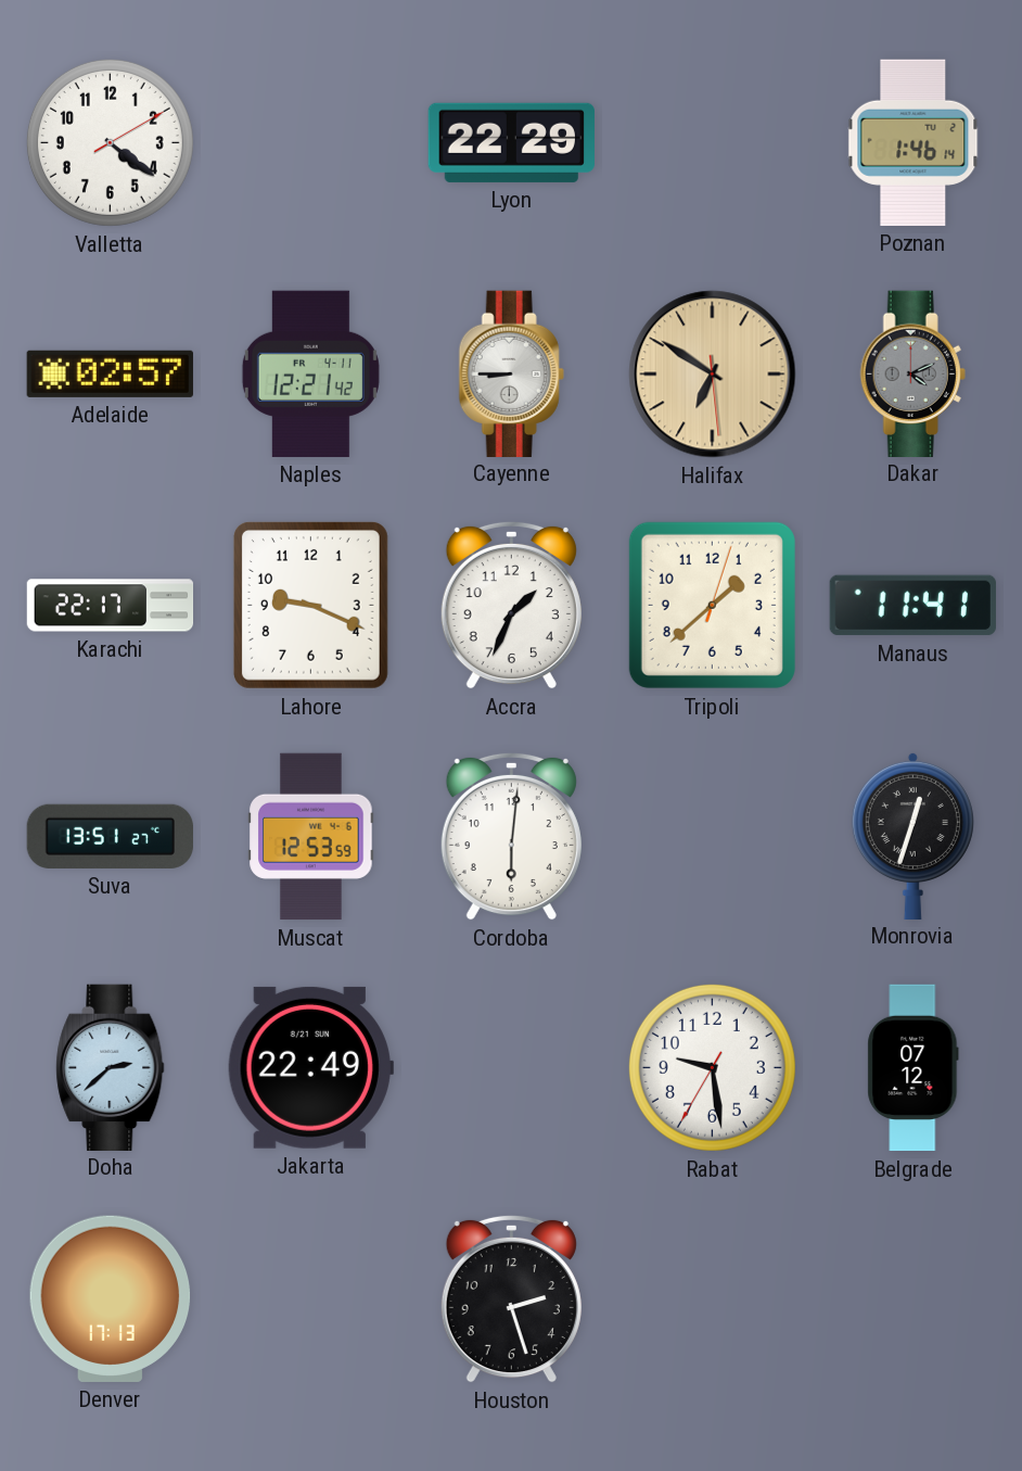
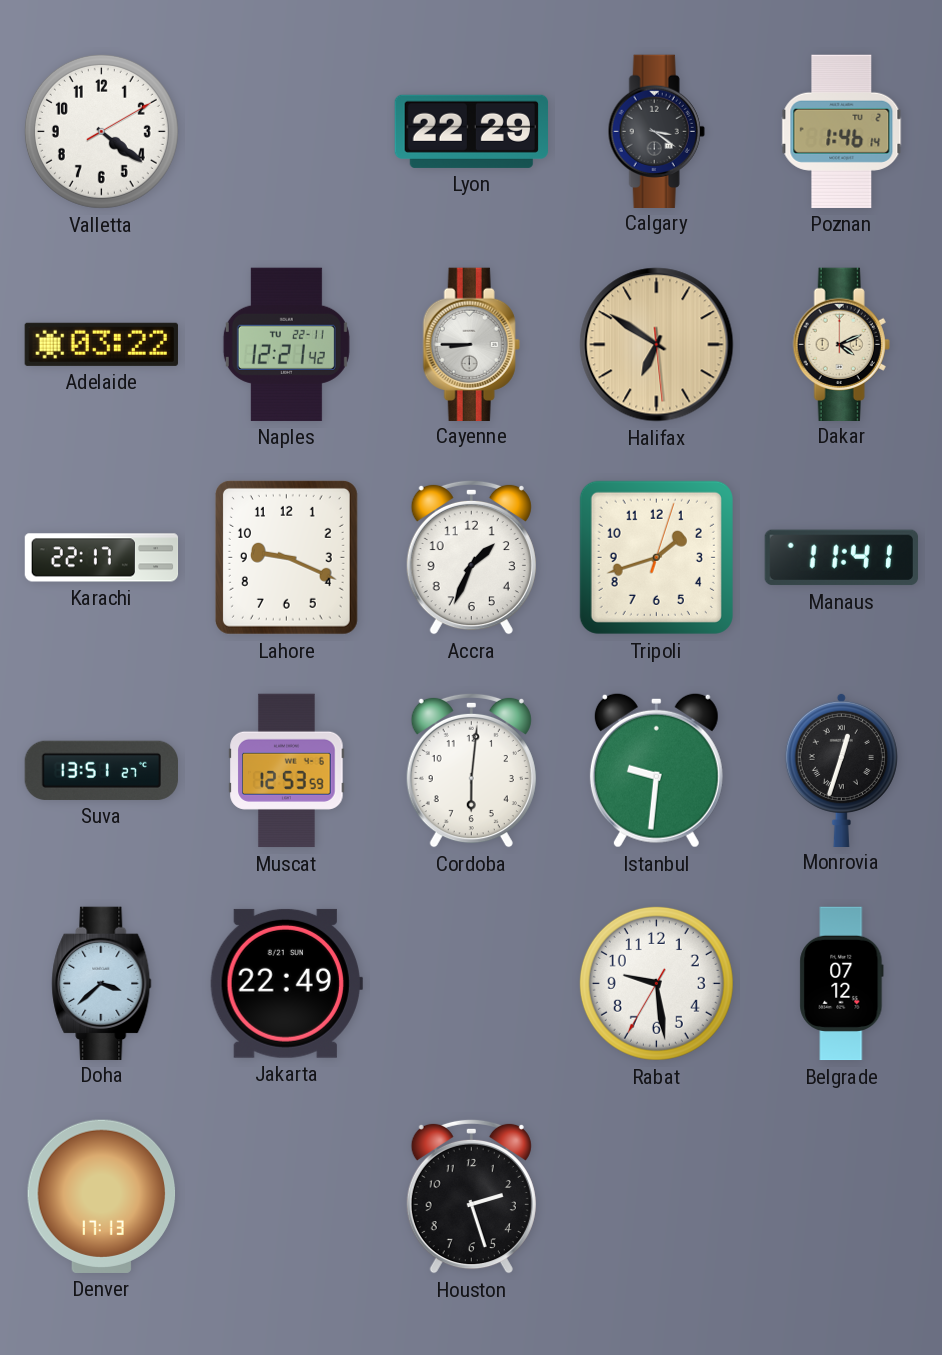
Calgary: none -> 3:21 (656, 131)
Adelaide: 02:57 -> 03:22 (101, 344)
Naples date: FR 4-11 -> TU 22-11 (286, 344)
Dakar dial: grey -> cream (841, 344)
Tripoli: 1:38 -> 1:42 (656, 557)
Istanbul: none -> 9:31 (656, 770)
Doha: 2:38 -> 3:38 (102, 983)
